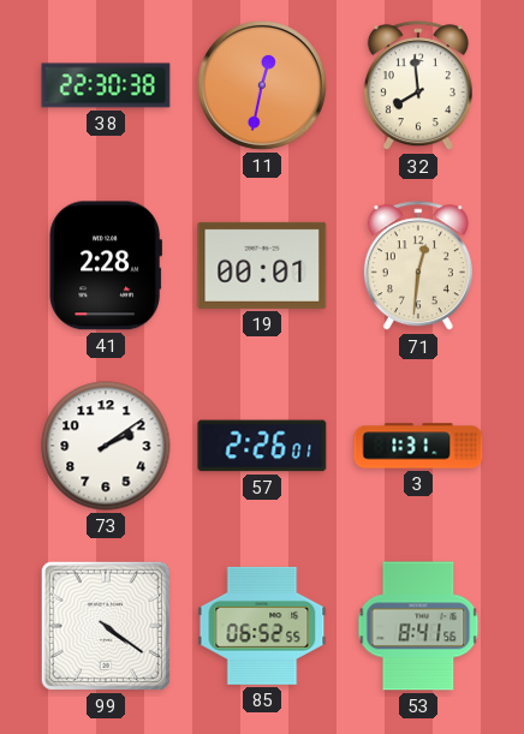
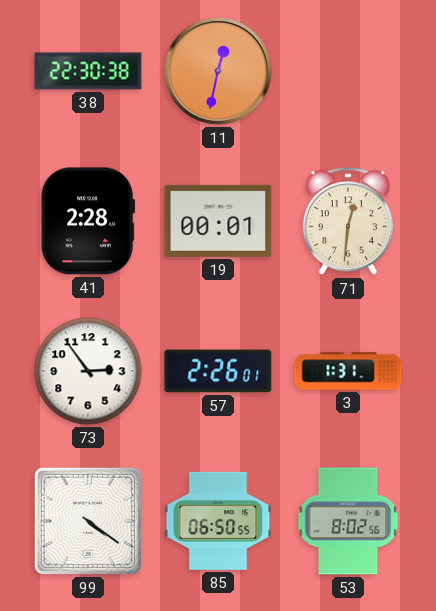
32: 7:59 -> none (418, 86)
73: 2:09 -> 2:54 (88, 371)
85: 06:52 -> 06:50 (218, 521)
53: 8:41 -> 8:02 (348, 521)
